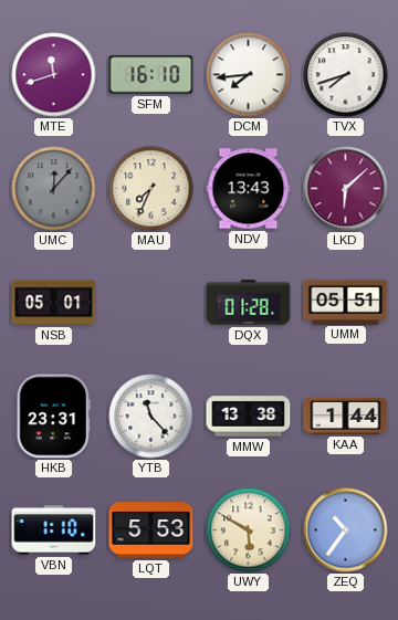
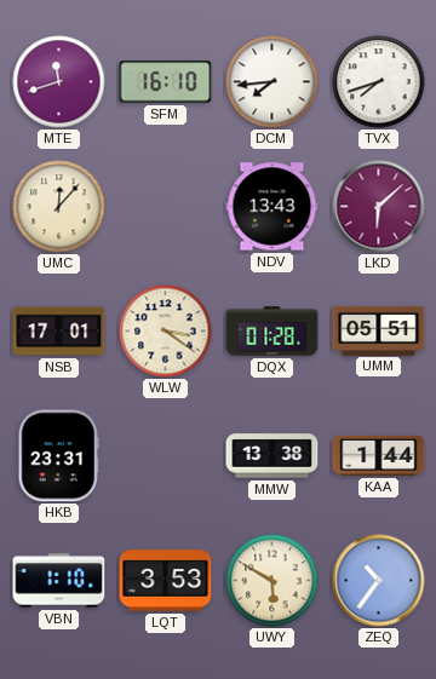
UMC dial: grey -> cream (59, 207)
MAU: 7:34 -> none (151, 189)
NSB: 05:01 -> 17:01 (59, 332)
WLW: none -> 3:21 (166, 332)
YTB: 11:23 -> none (151, 417)
LQT: 5:53 -> 3:53 (166, 581)
